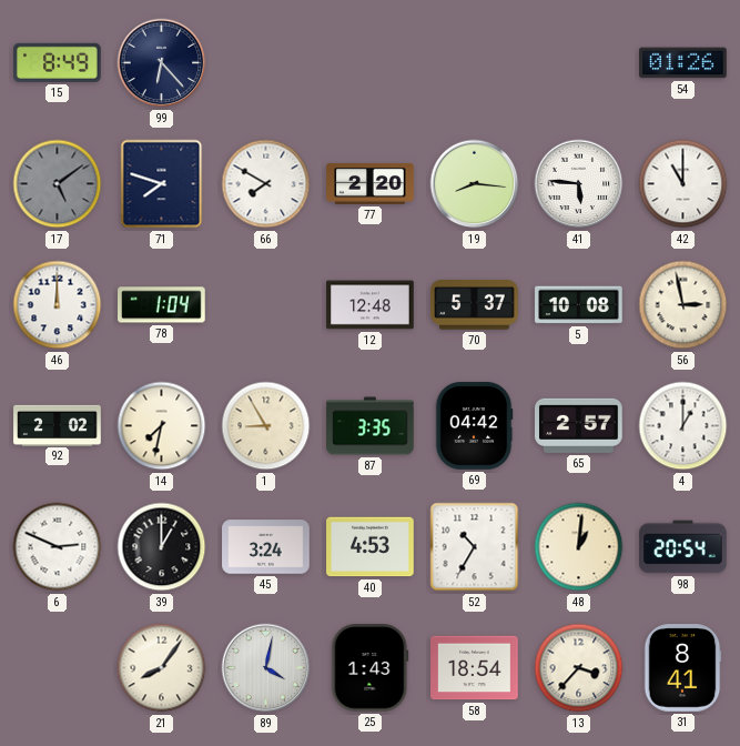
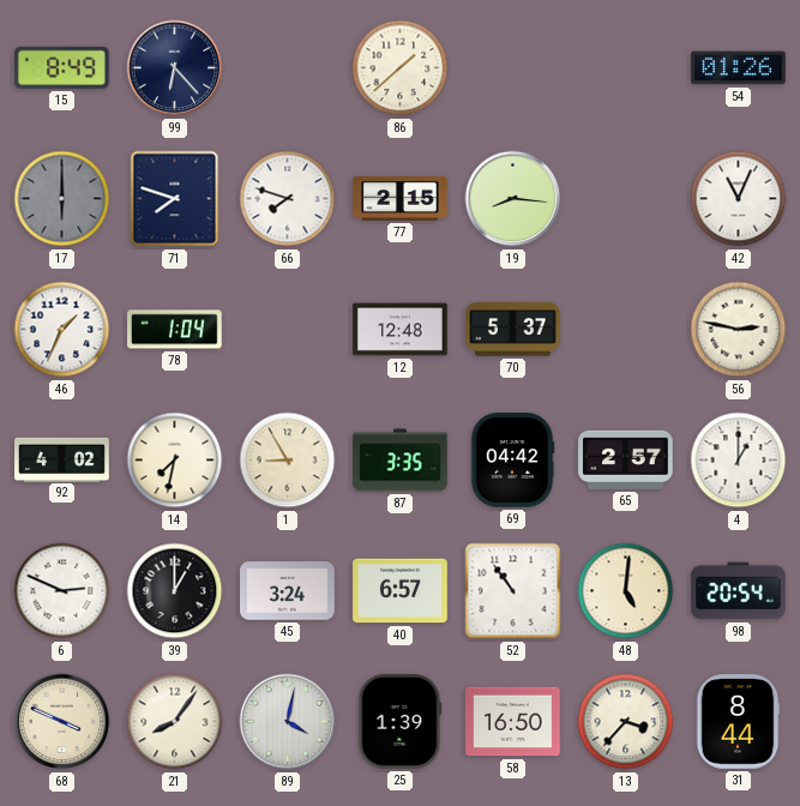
86: none -> 1:38 (401, 68)
17: 5:09 -> 6:00 (62, 199)
66: 7:50 -> 7:48 (288, 199)
77: 2:20 -> 2:15 (401, 199)
41: 5:46 -> none (579, 184)
42: 11:00 -> 11:04 (739, 199)
46: 12:00 -> 1:34 (62, 330)
5: 10:08 -> none (579, 305)
56: 2:58 -> 2:47 (739, 330)
92: 2:02 -> 4:02 (62, 459)
40: 4:53 -> 6:57 (401, 591)
52: 10:35 -> 10:54 (513, 591)
48: 1:01 -> 5:01 (626, 591)
68: none -> 3:49 (62, 722)
25: 1:43 -> 1:39 (401, 722)
58: 18:54 -> 16:50 (513, 722)
31: 8:41 -> 8:44 (738, 722)
